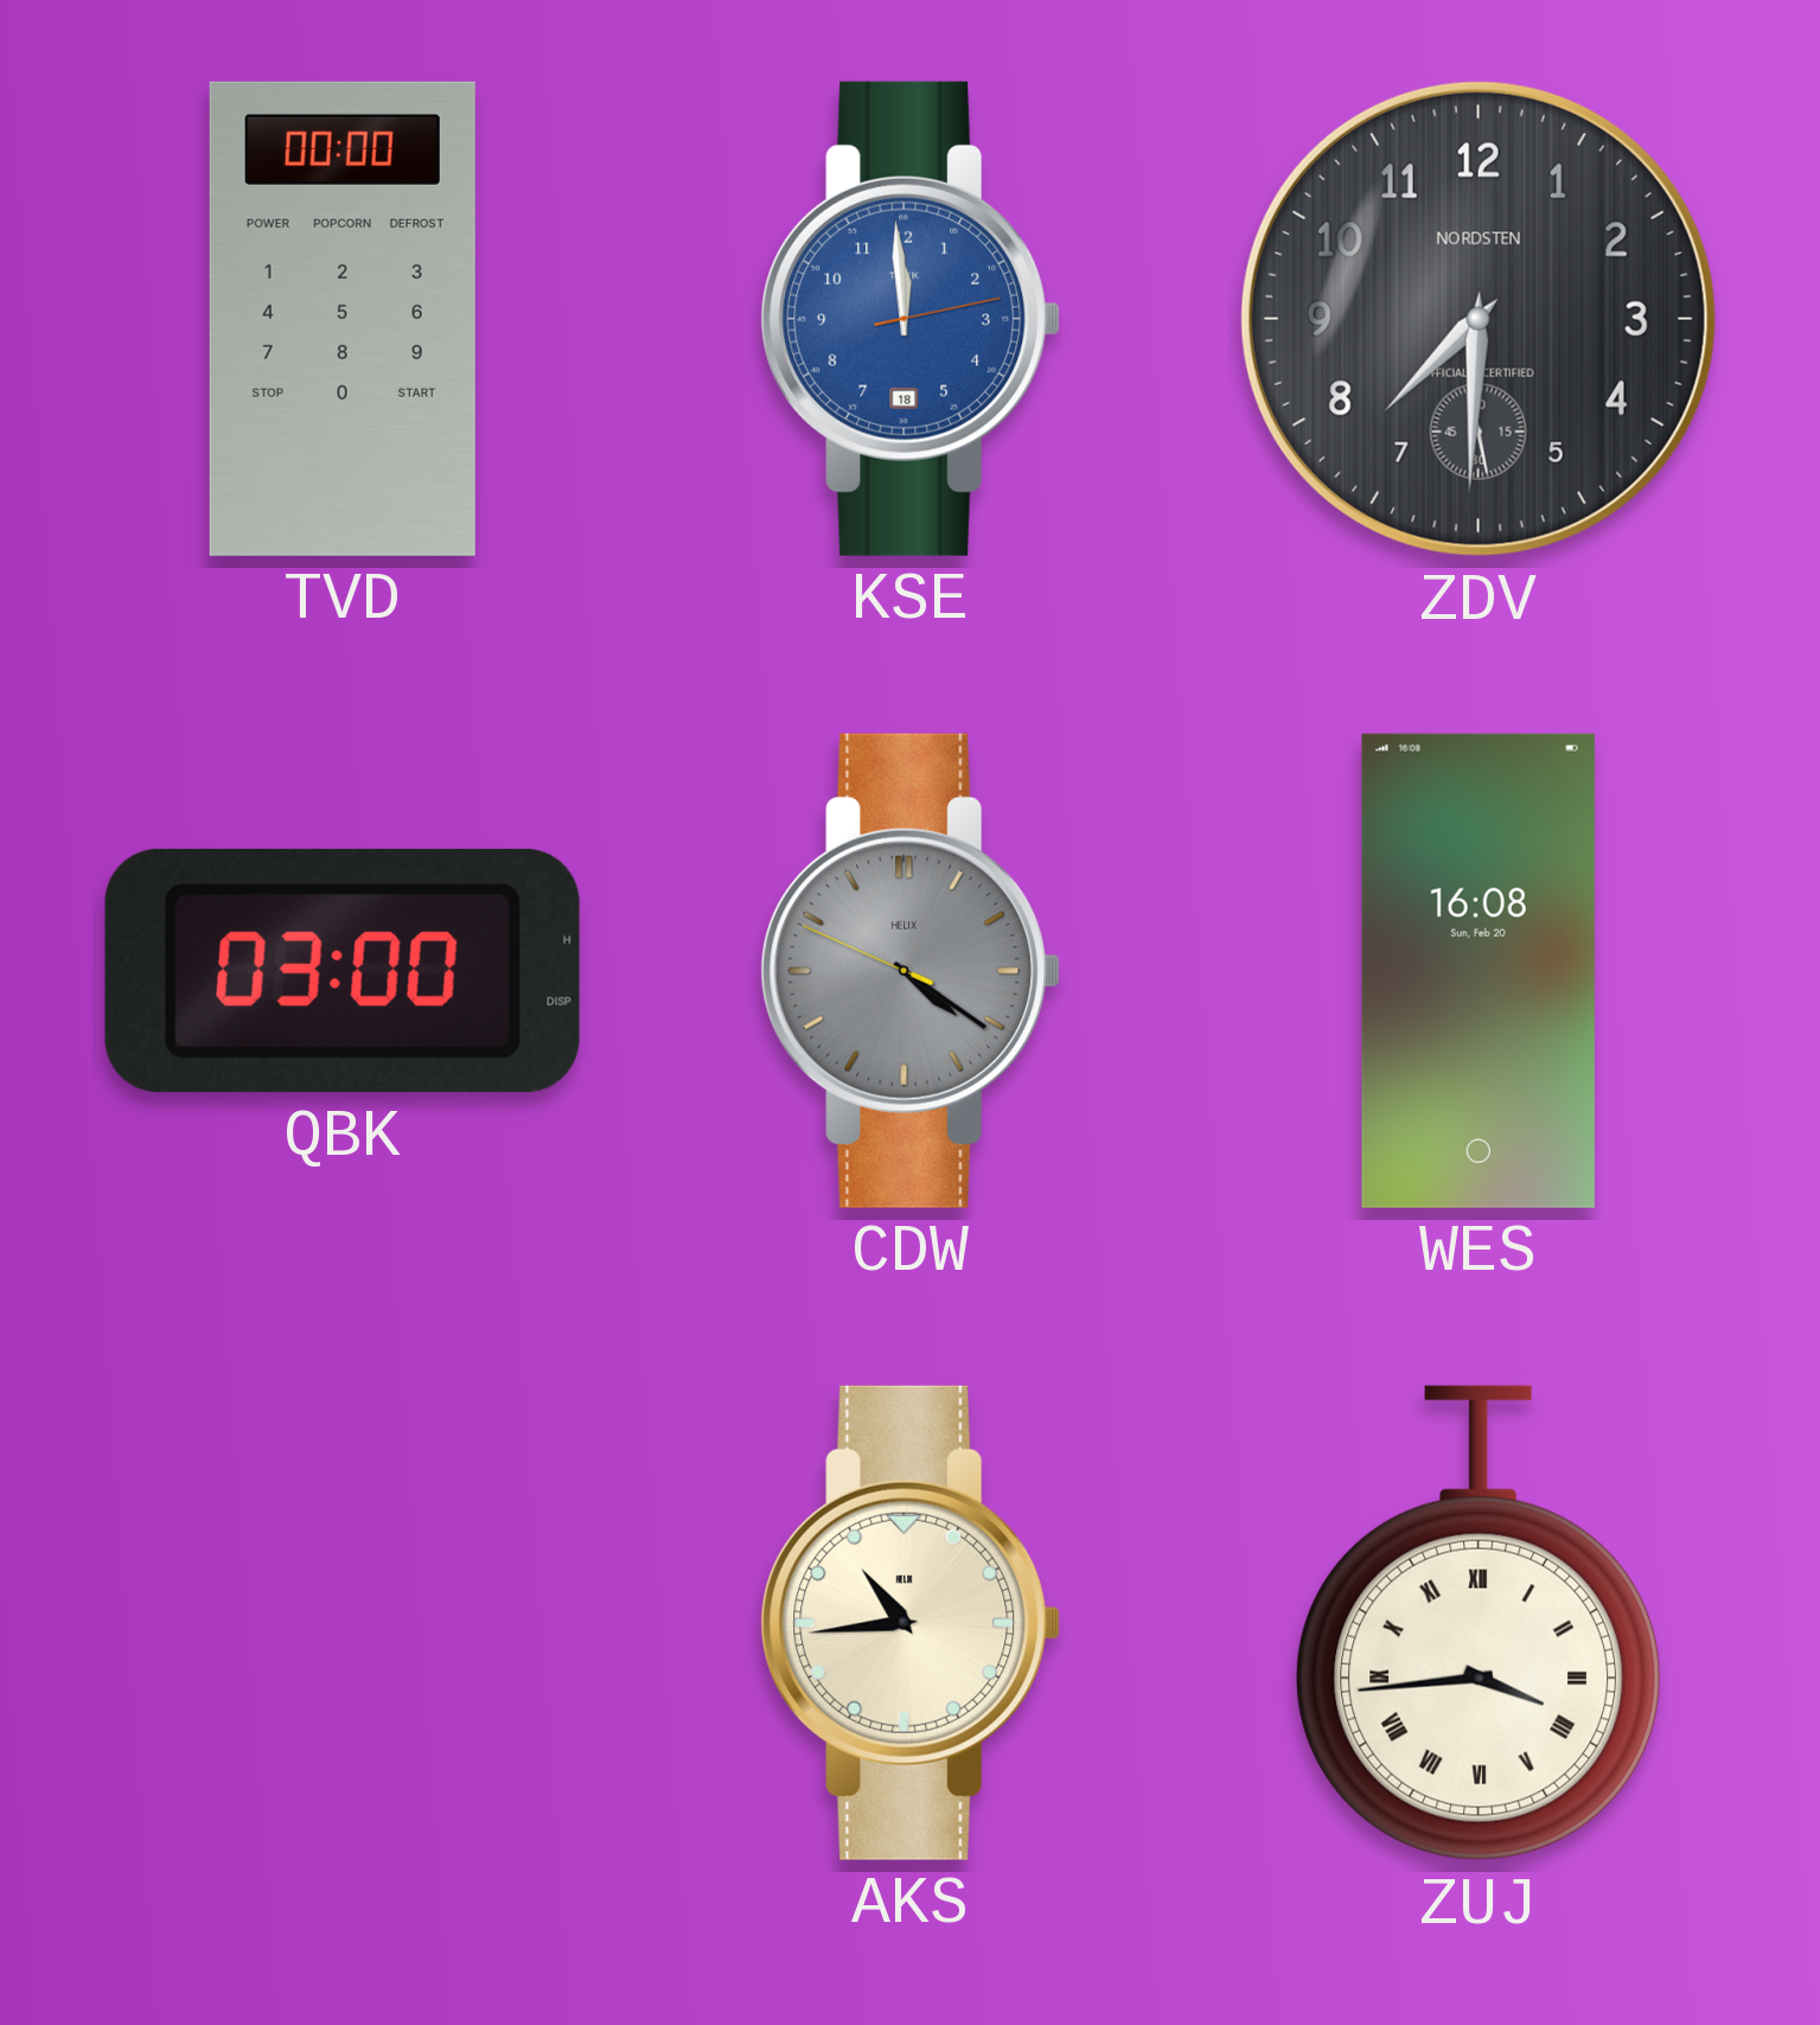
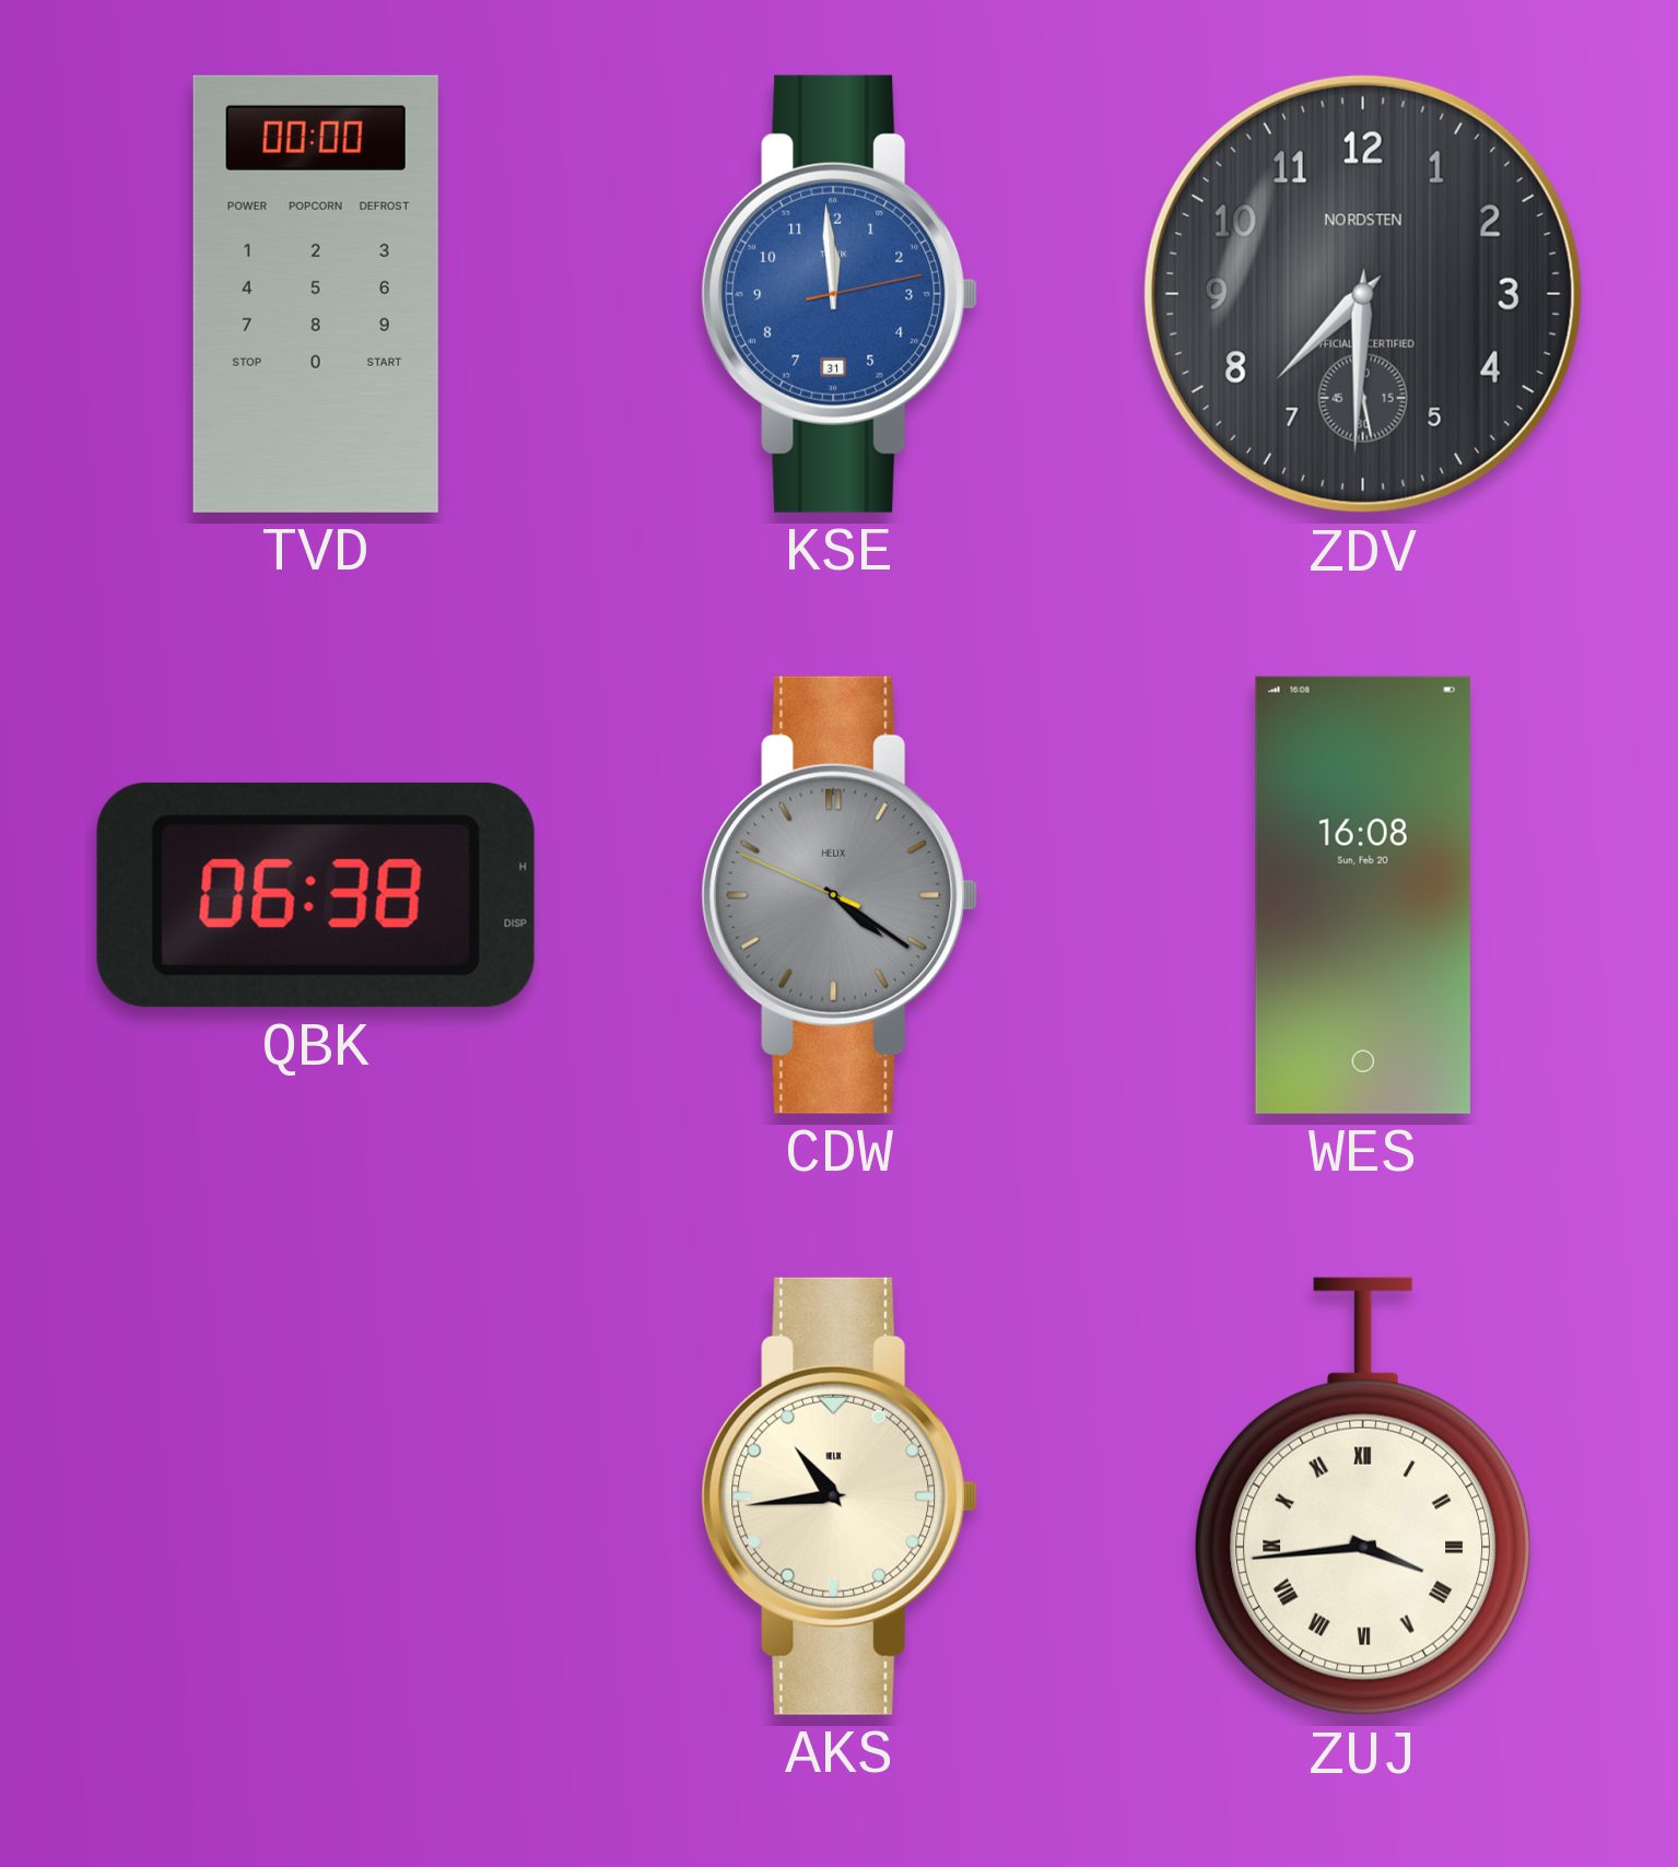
KSE date: 18 -> 31 (840, 294)
QBK: 03:00 -> 06:38 (316, 895)
